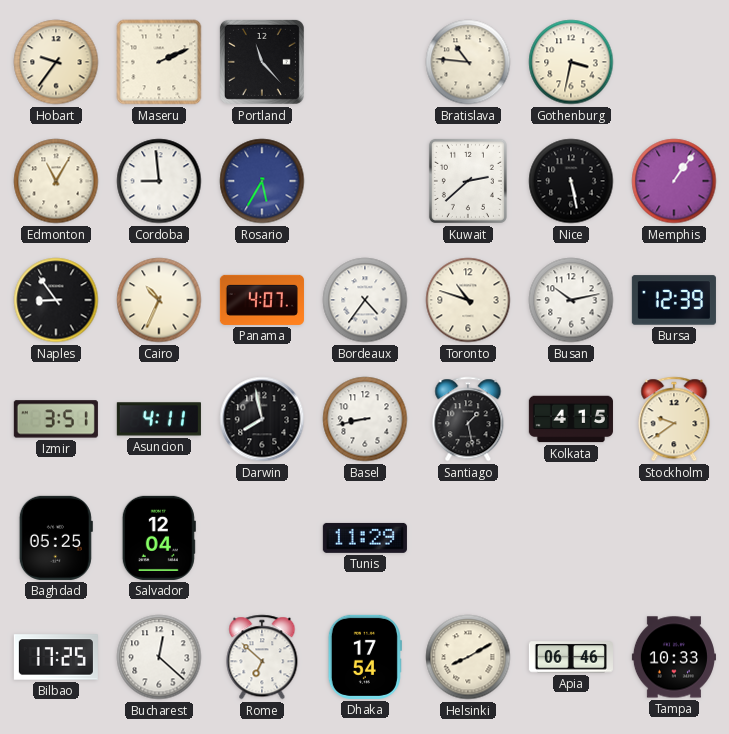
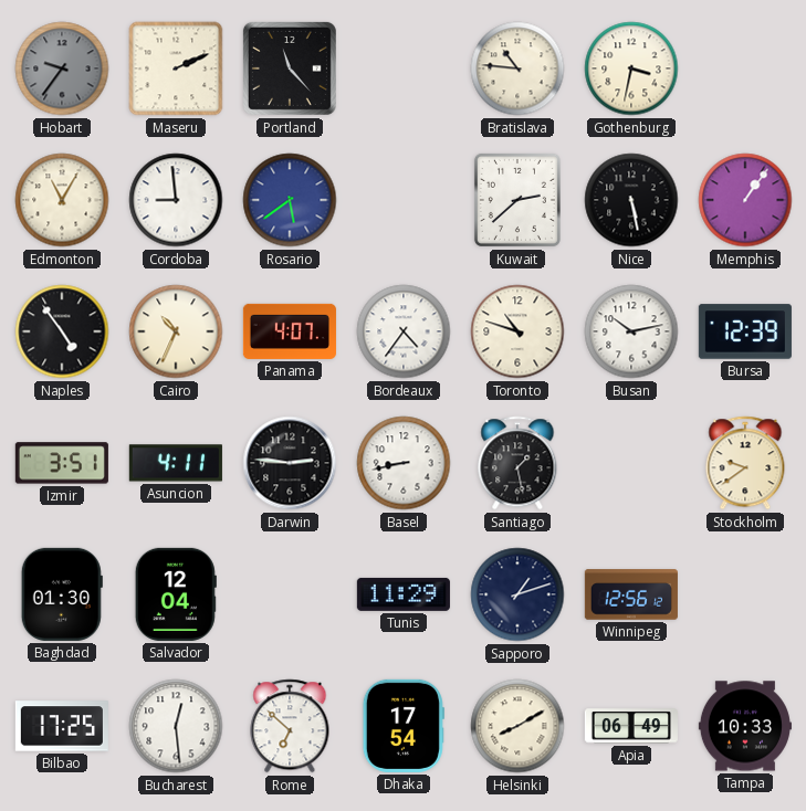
Hobart dial: cream -> grey (62, 69)
Rosario: 5:35 -> 5:39 (290, 200)
Naples: 8:54 -> 4:54 (62, 331)
Darwin: 7:58 -> 2:46 (290, 463)
Kolkata: 4:15 -> none (571, 419)
Baghdad: 05:25 -> 01:30 (62, 594)
Sapporo: none -> 1:12 (517, 594)
Winnipeg: none -> 12:56 (631, 594)
Bucharest: 12:22 -> 12:29 (176, 726)
Apia: 06:46 -> 06:49 (631, 726)
